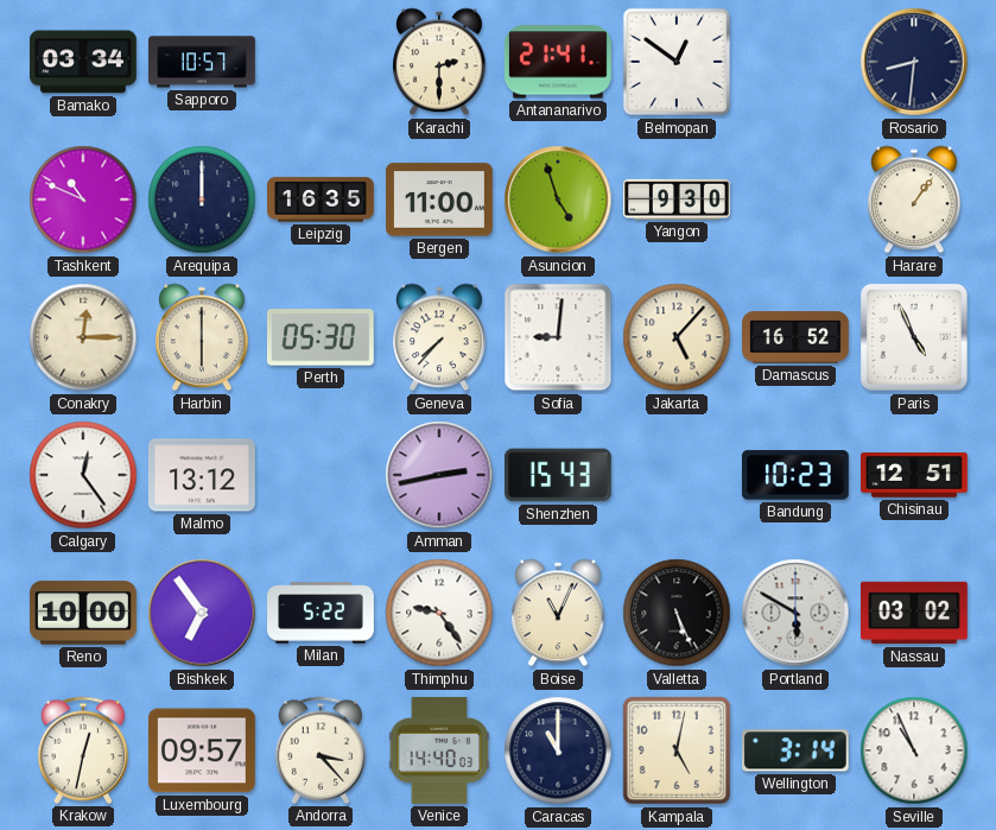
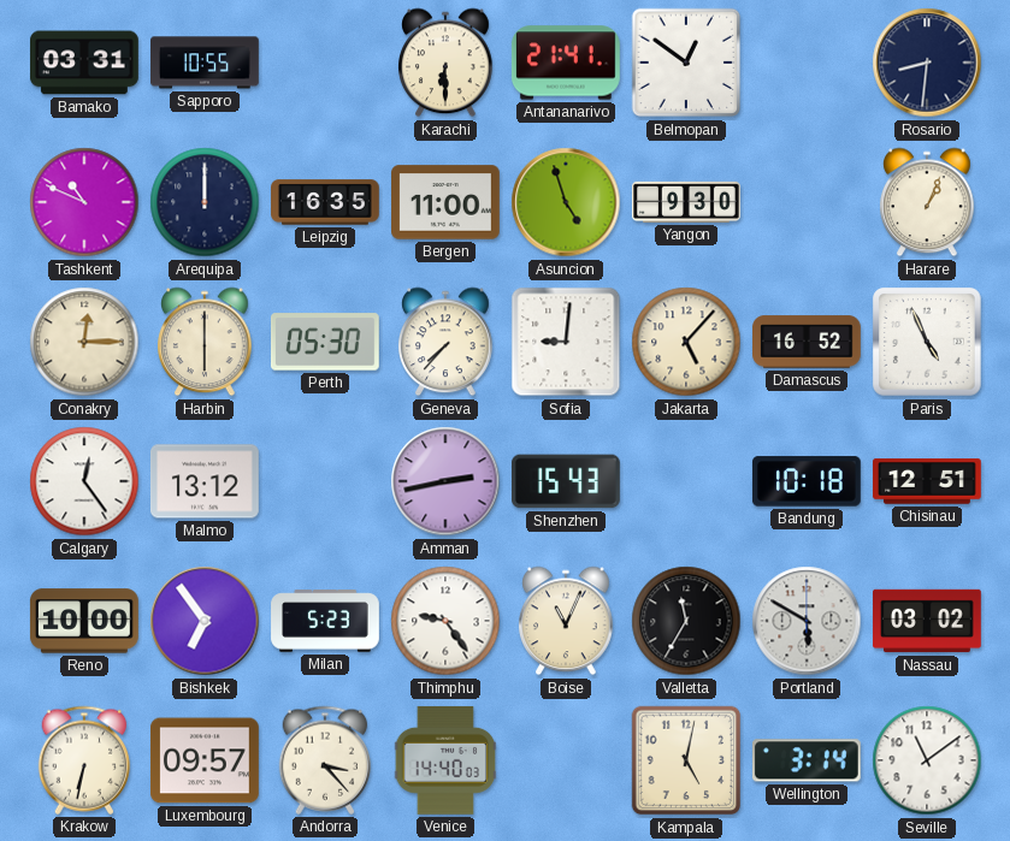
Bamako: 03:34 -> 03:31 (85, 63)
Sapporo: 10:57 -> 10:55 (206, 63)
Karachi: 2:30 -> 6:30 (447, 63)
Harare: 1:06 -> 1:04 (928, 202)
Bandung: 10:23 -> 10:18 (807, 481)
Milan: 5:22 -> 5:23 (325, 621)
Valletta: 5:26 -> 11:35 (686, 621)
Krakow: 12:32 -> 6:32 (84, 760)
Caracas: 11:00 -> none (558, 750)
Seville: 10:56 -> 11:09 (927, 760)
